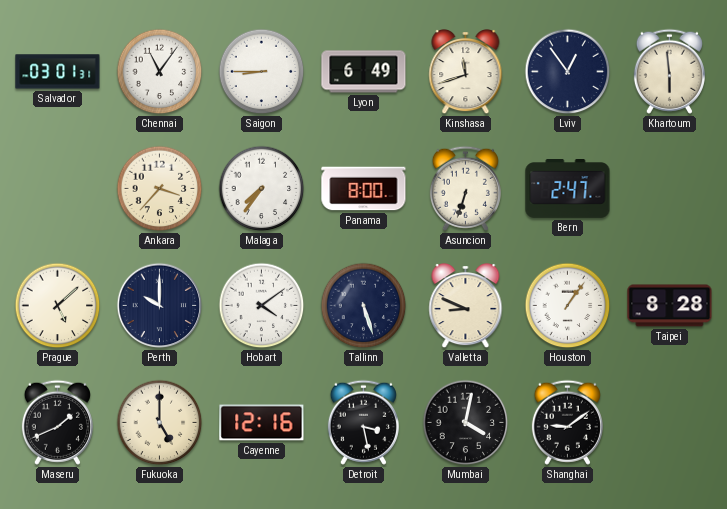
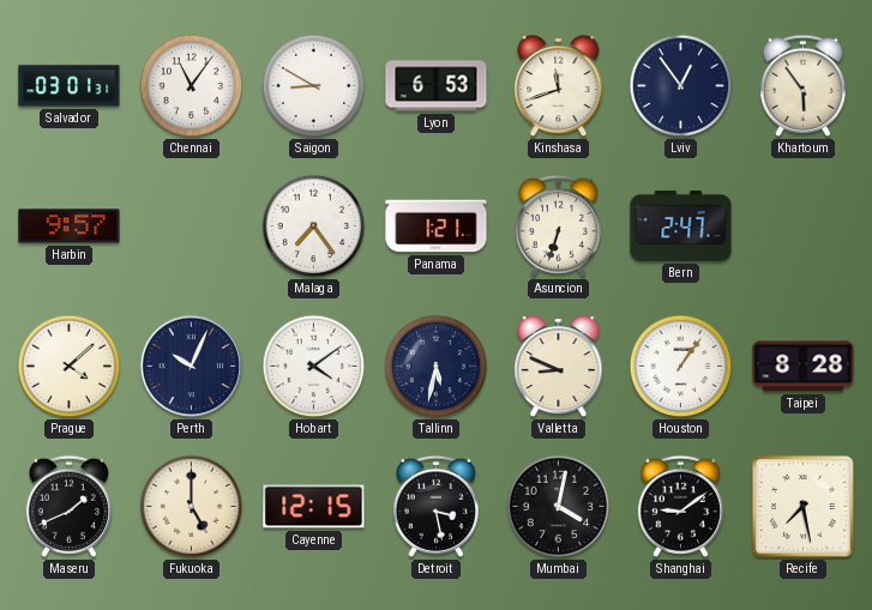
Saigon: 8:45 -> 8:50 (314, 86)
Lyon: 6:49 -> 6:53 (437, 86)
Khartoum: 5:59 -> 5:54 (802, 85)
Harbin: none -> 9:57 (70, 227)
Ankara: 3:37 -> none (160, 189)
Malaga: 7:36 -> 7:24 (314, 227)
Panama: 8:00 -> 1:21 (437, 227)
Prague: 5:08 -> 4:08 (70, 367)
Perth: 10:00 -> 10:04 (192, 367)
Tallinn: 5:27 -> 5:32 (437, 367)
Cayenne: 12:16 -> 12:15 (314, 507)
Recife: none -> 7:28 (802, 506)
